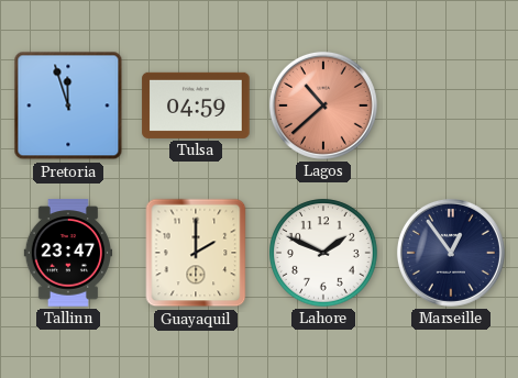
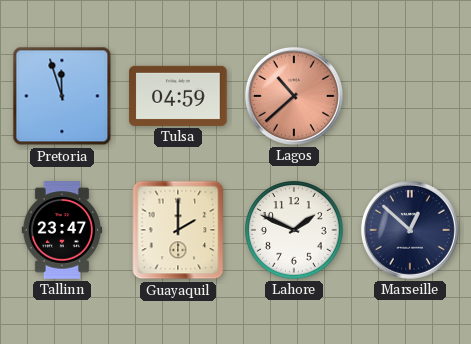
Marseille: 12:54 -> 12:52 (410, 230)
